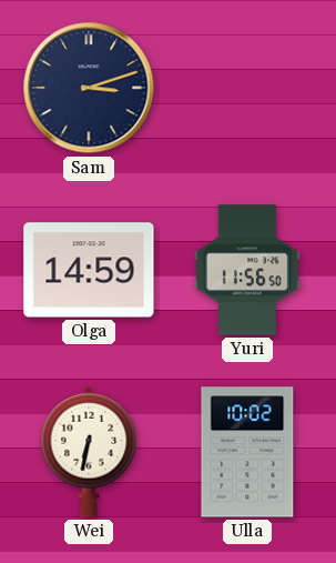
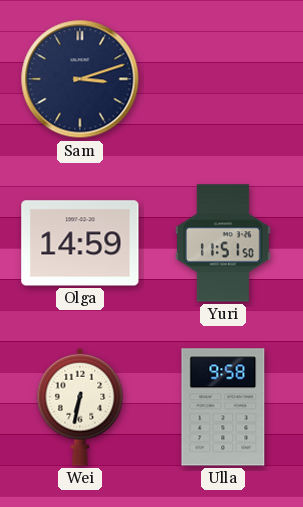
Yuri: 11:56 -> 11:51 (223, 243)
Ulla: 10:02 -> 9:58 (223, 407)
